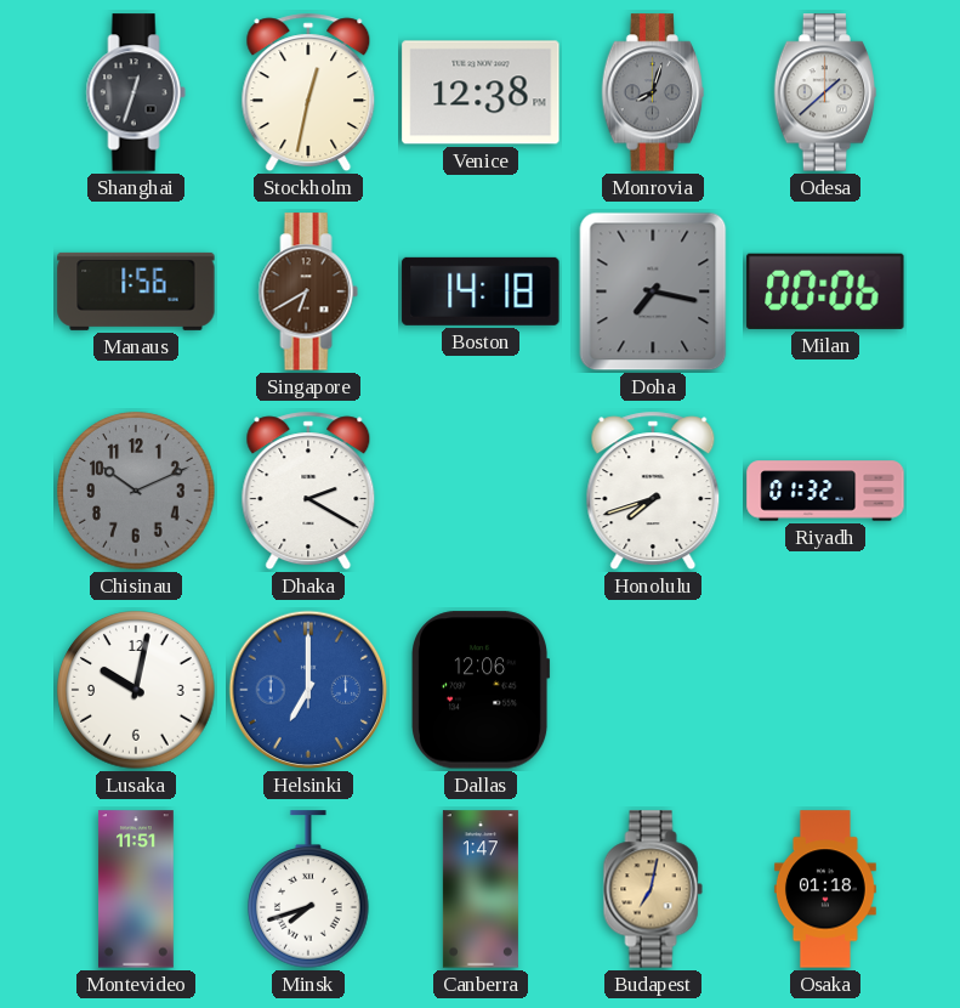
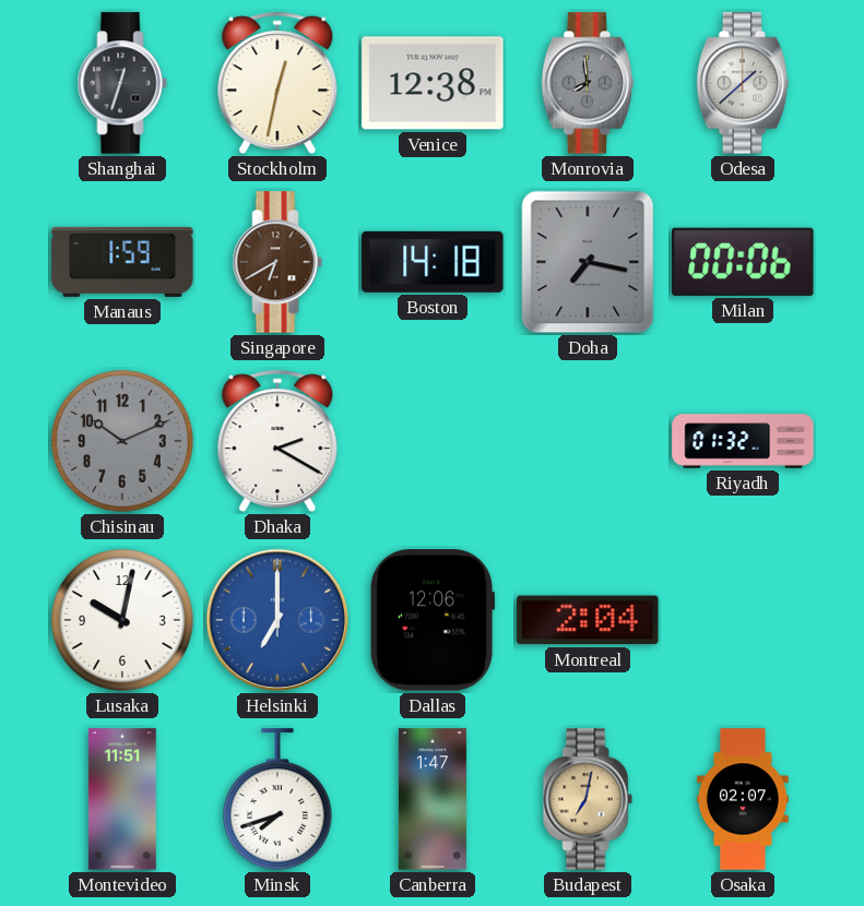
Monrovia: 8:03 -> 7:59 (588, 83)
Manaus: 1:56 -> 1:59 (122, 262)
Honolulu: 7:42 -> none (653, 491)
Montreal: none -> 2:04 (588, 620)
Osaka: 01:18 -> 02:07 (743, 799)
